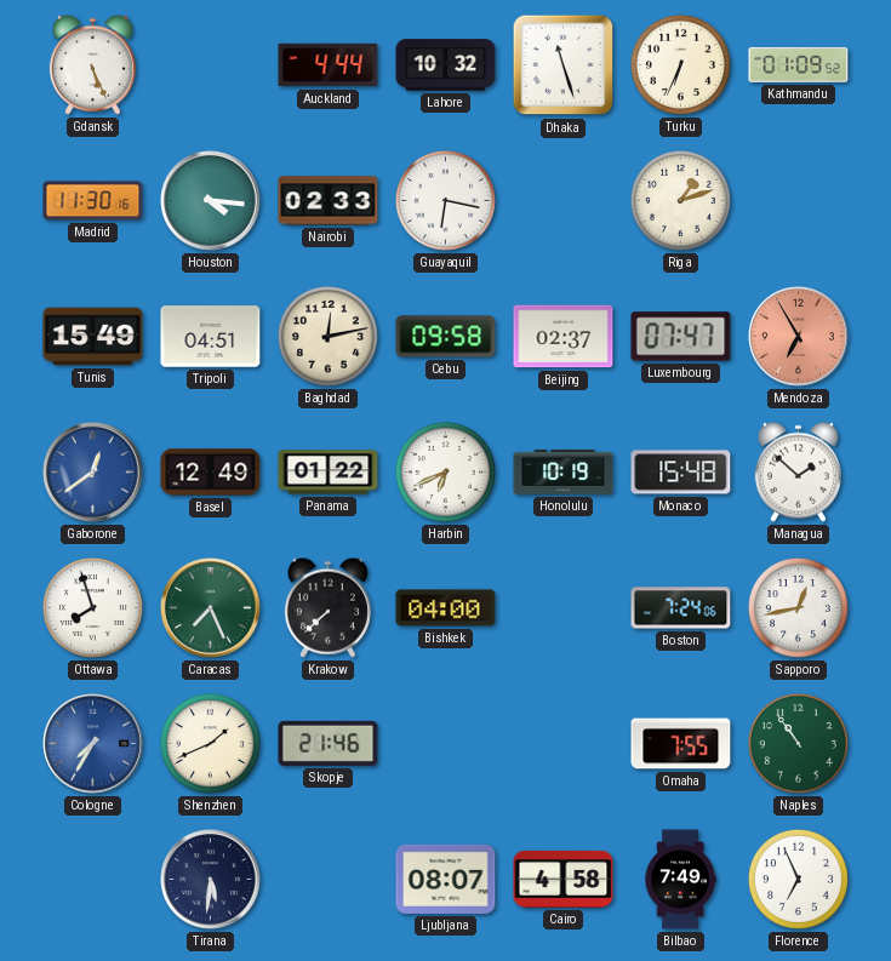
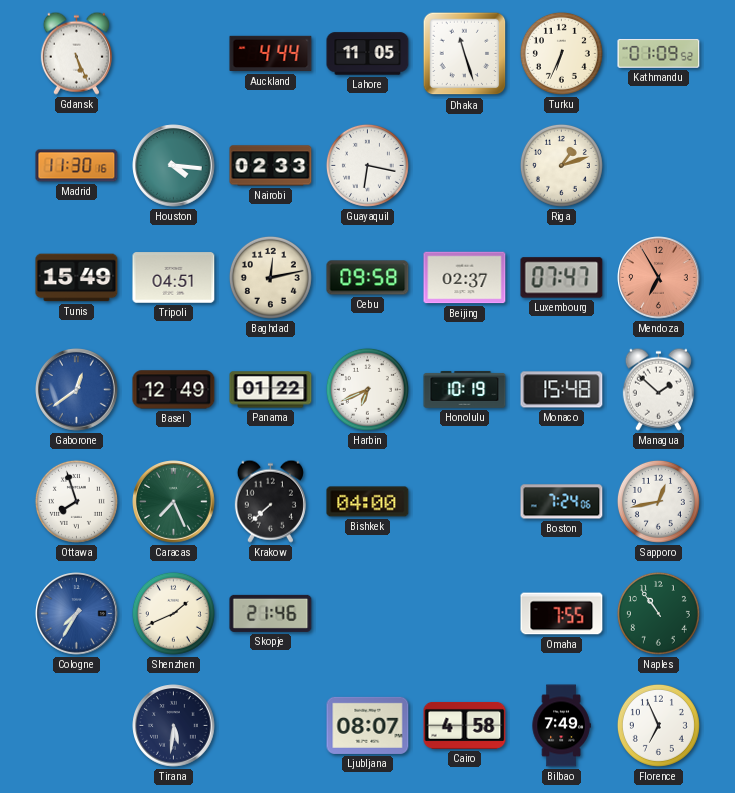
Lahore: 10:32 -> 11:05 (368, 54)
